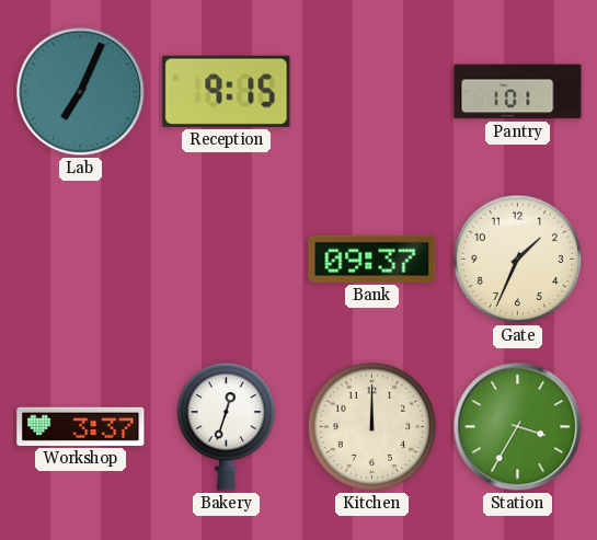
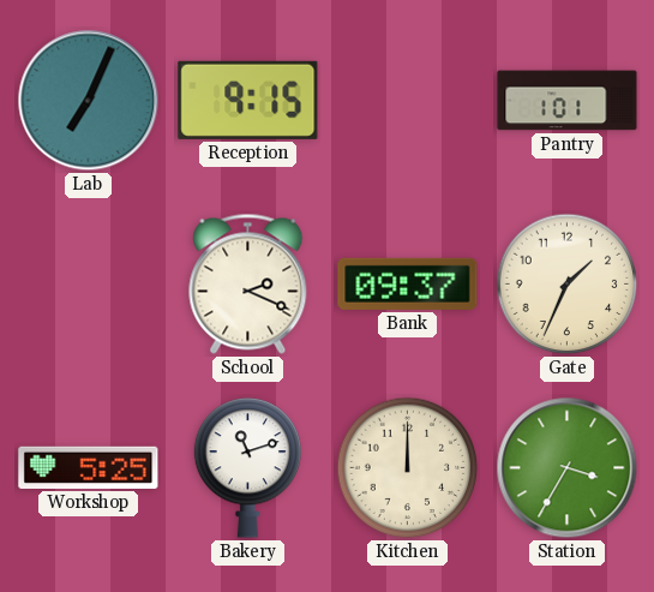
School: none -> 2:19 (248, 283)
Workshop: 3:37 -> 5:25 (89, 467)
Bakery: 12:33 -> 11:12 (248, 468)
